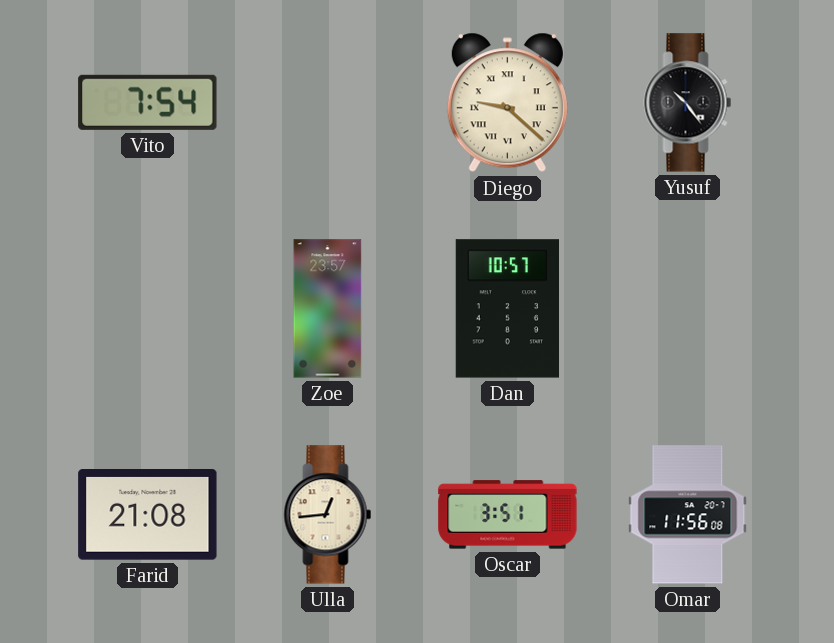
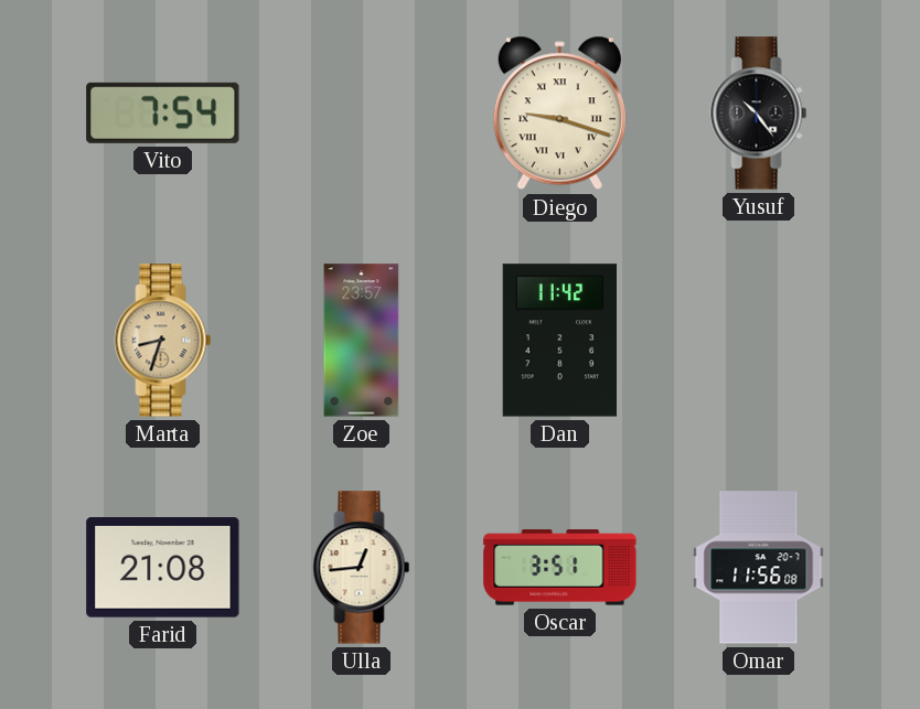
Diego: 9:22 -> 9:18 (559, 114)
Marta: none -> 8:33 (163, 341)
Dan: 10:57 -> 11:42 (559, 341)
